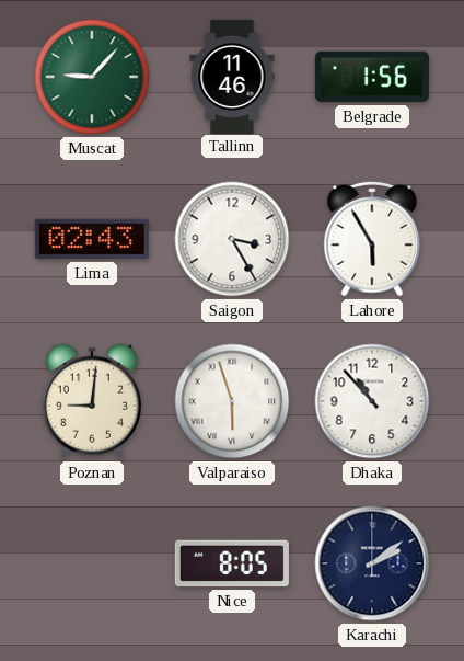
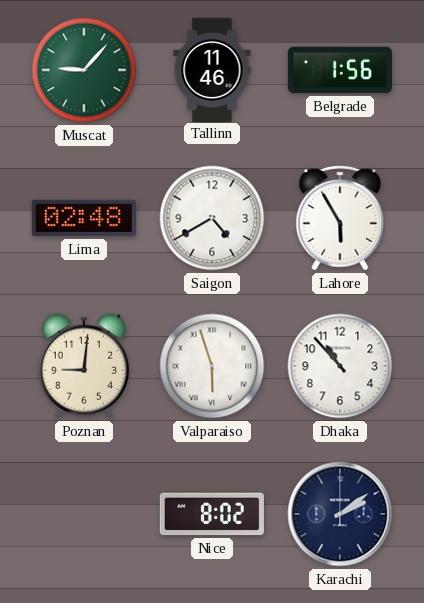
Lima: 02:43 -> 02:48 (84, 218)
Saigon: 3:25 -> 4:40 (212, 218)
Nice: 8:05 -> 8:02 (212, 514)
